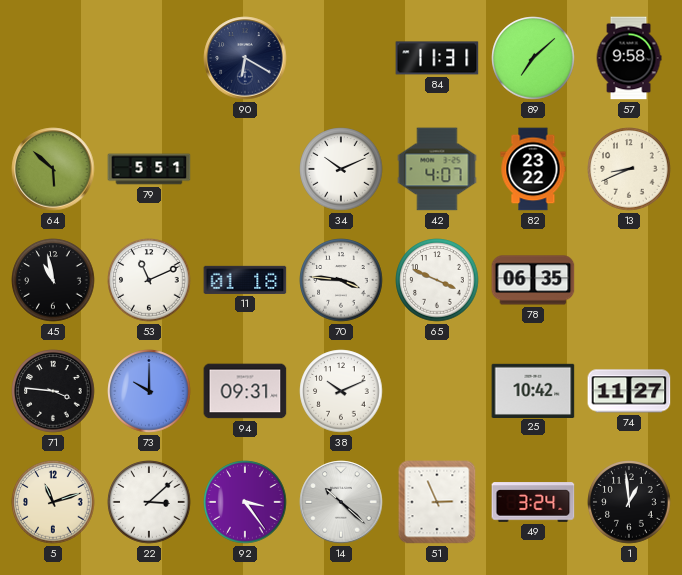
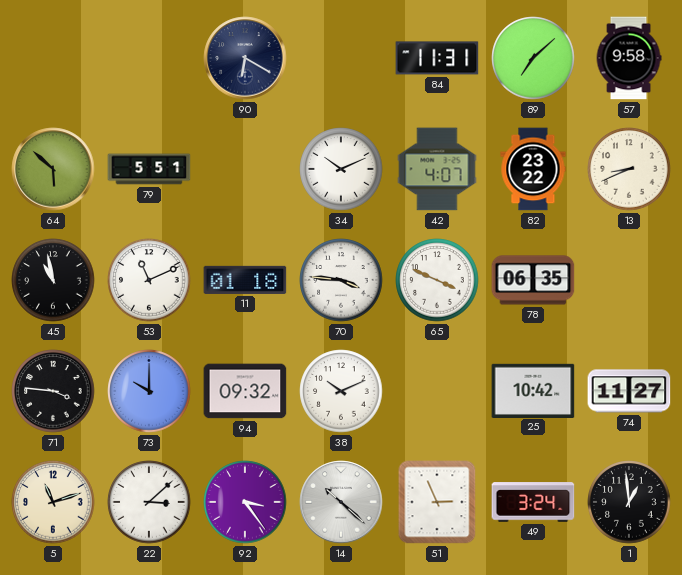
94: 09:31 -> 09:32 (245, 391)
